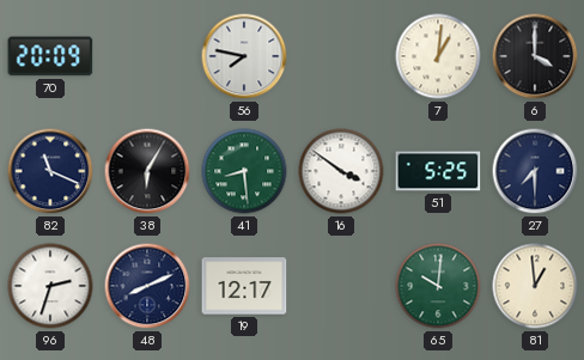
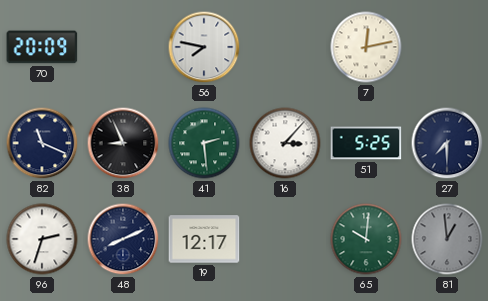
7: 1:01 -> 12:13 (366, 47)
6: 4:00 -> none (535, 56)
38: 6:05 -> 8:56 (123, 143)
41: 8:29 -> 2:29 (204, 143)
16: 3:51 -> 3:07 (285, 143)
81 dial: cream -> grey (447, 239)
